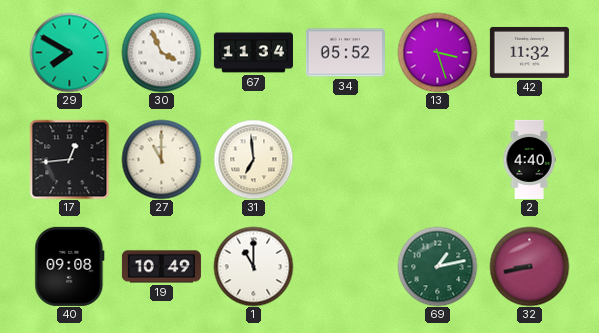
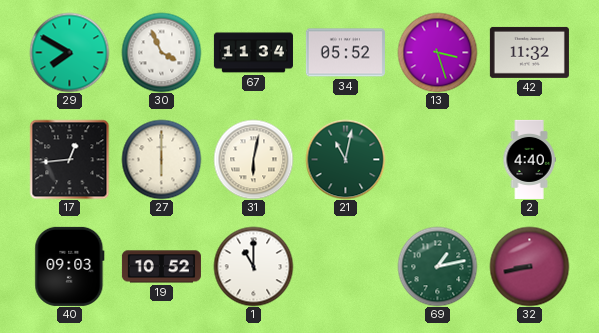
27: 11:00 -> 6:00 (161, 159)
31: 6:59 -> 6:02 (253, 159)
21: none -> 11:02 (345, 159)
40: 09:08 -> 09:03 (70, 266)
19: 10:49 -> 10:52 (161, 267)
